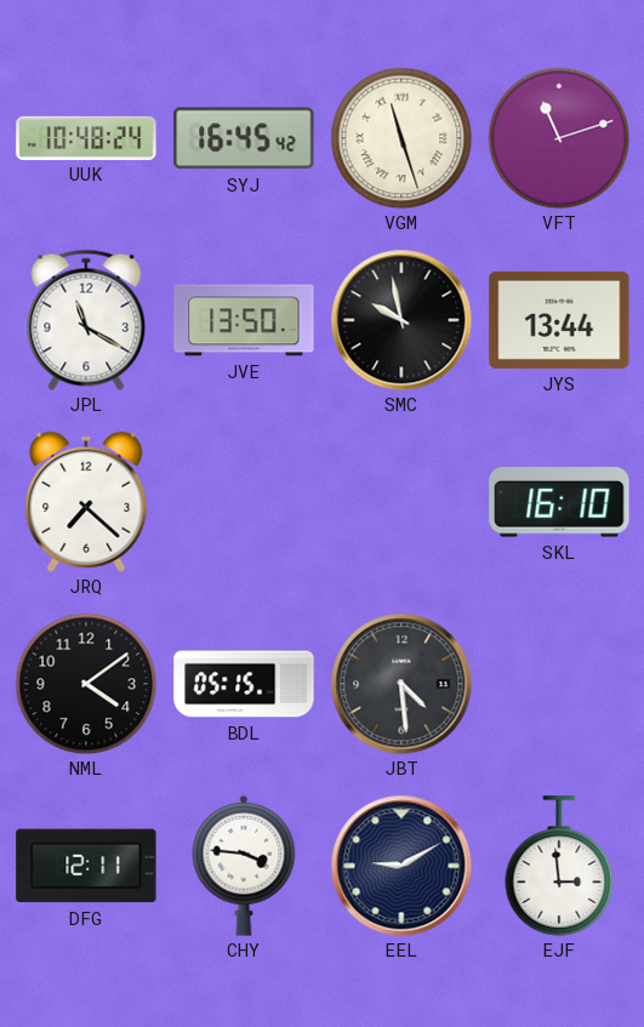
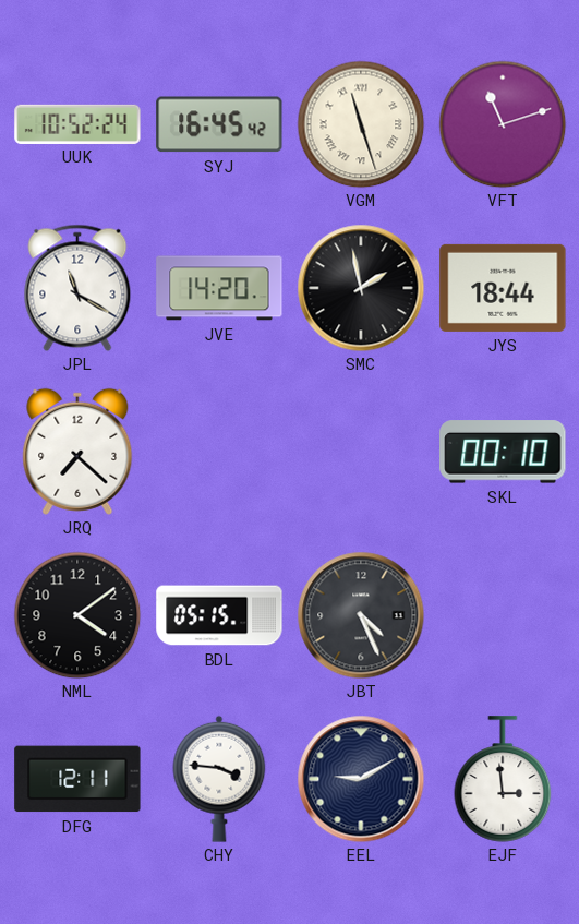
UUK: 10:48 -> 10:52 (77, 123)
JVE: 13:50 -> 14:20 (219, 288)
SMC: 9:58 -> 1:58 (361, 288)
JYS: 13:44 -> 18:44 (503, 288)
SKL: 16:10 -> 00:10 (503, 452)
JBT: 4:29 -> 4:26 (361, 615)
